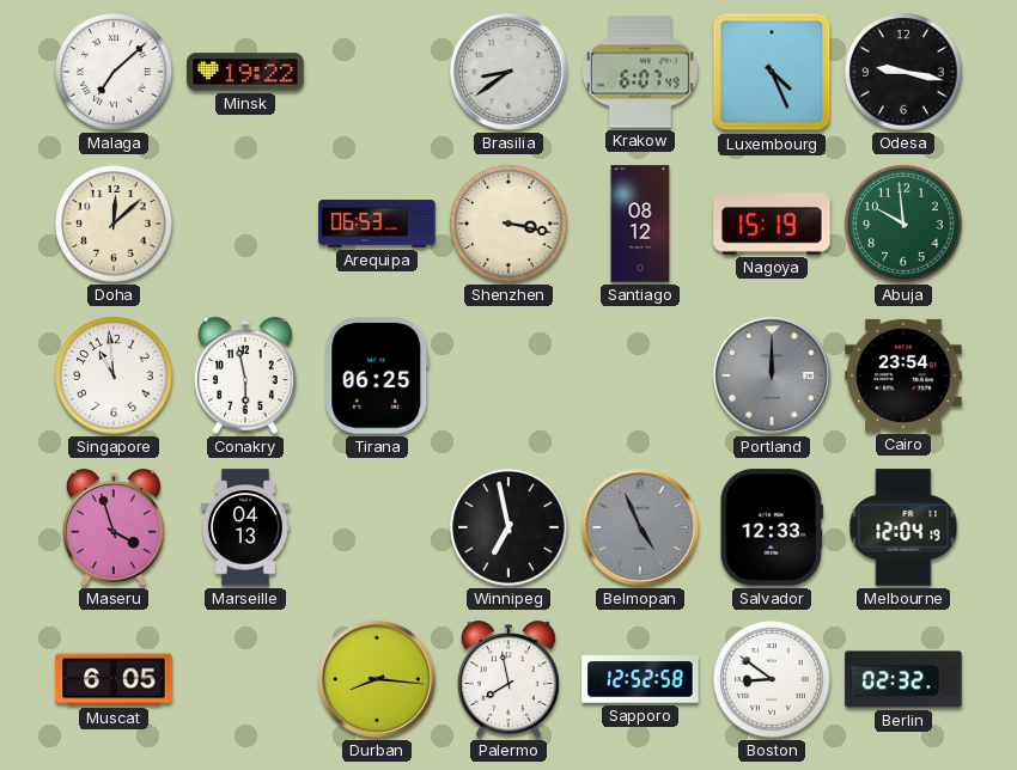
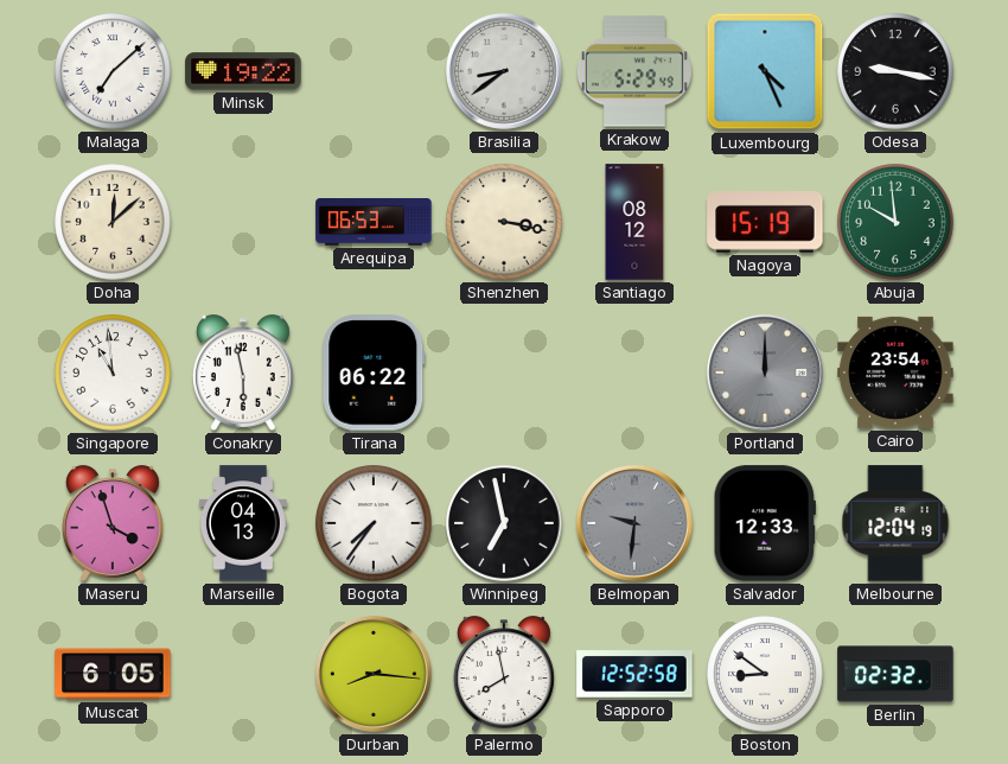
Krakow: 6:07 -> 5:29 (634, 71)
Tirana: 06:25 -> 06:22 (374, 373)
Bogota: none -> 7:36 (374, 523)
Belmopan: 4:56 -> 9:31 (634, 523)
